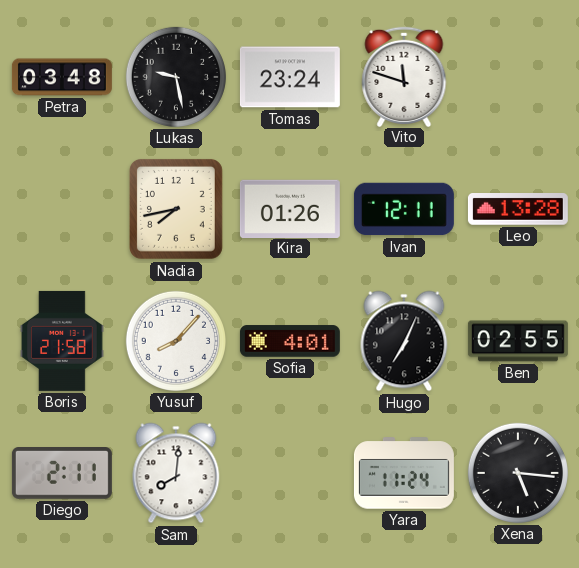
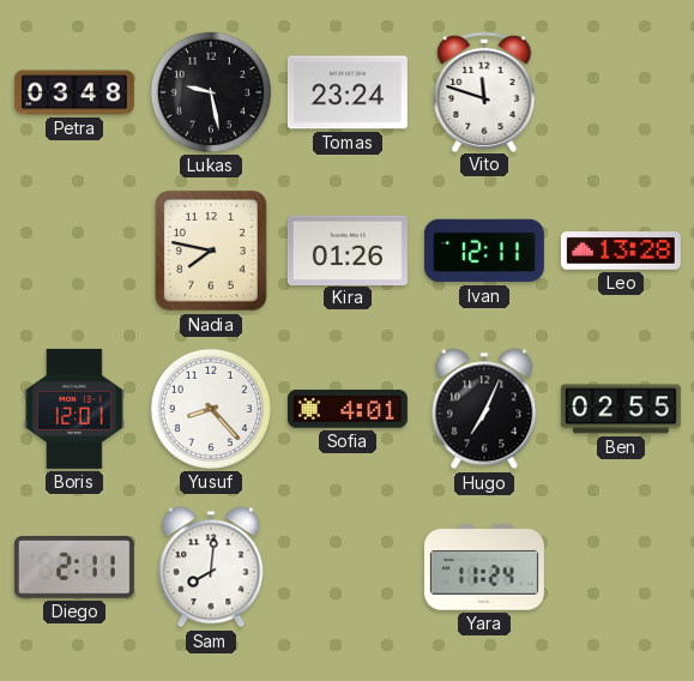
Nadia: 7:43 -> 7:47 (211, 251)
Boris: 21:58 -> 12:01 (74, 409)
Yusuf: 8:07 -> 8:23 (211, 409)
Xena: 5:16 -> none (518, 473)
